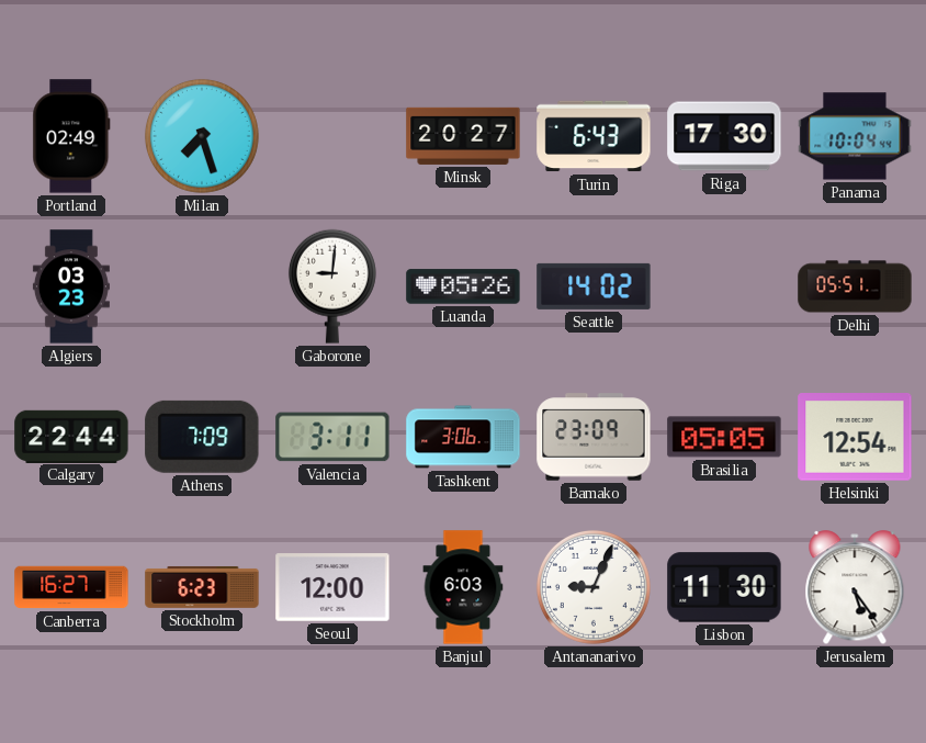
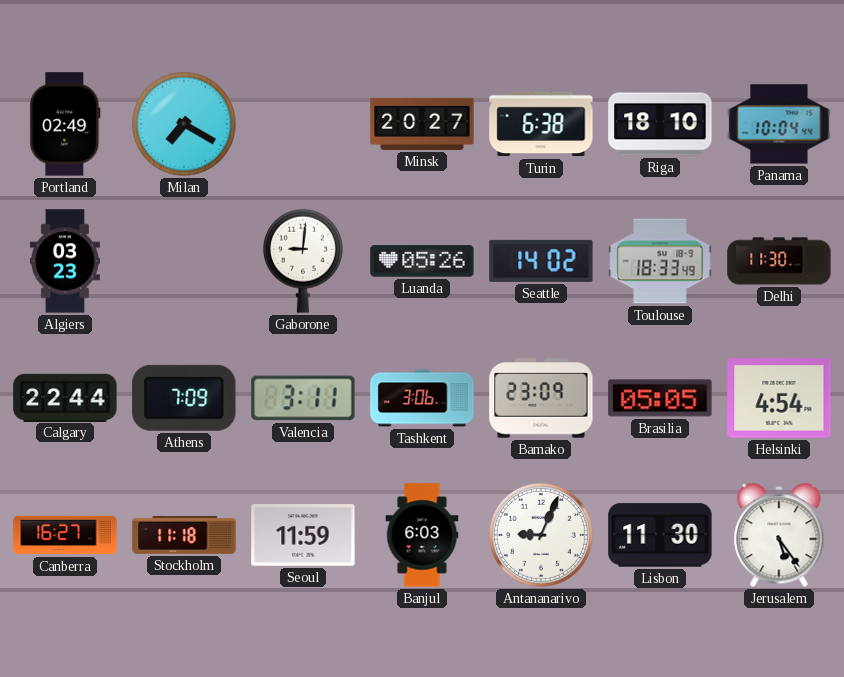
Milan: 7:27 -> 7:20 (184, 124)
Turin: 6:43 -> 6:38 (541, 124)
Riga: 17:30 -> 18:10 (660, 124)
Toulouse: none -> 18:33 (660, 261)
Delhi: 05:51 -> 11:30 (779, 261)
Helsinki: 12:54 -> 4:54 (779, 399)
Stockholm: 6:23 -> 11:18 (184, 535)
Seoul: 12:00 -> 11:59 (303, 535)
